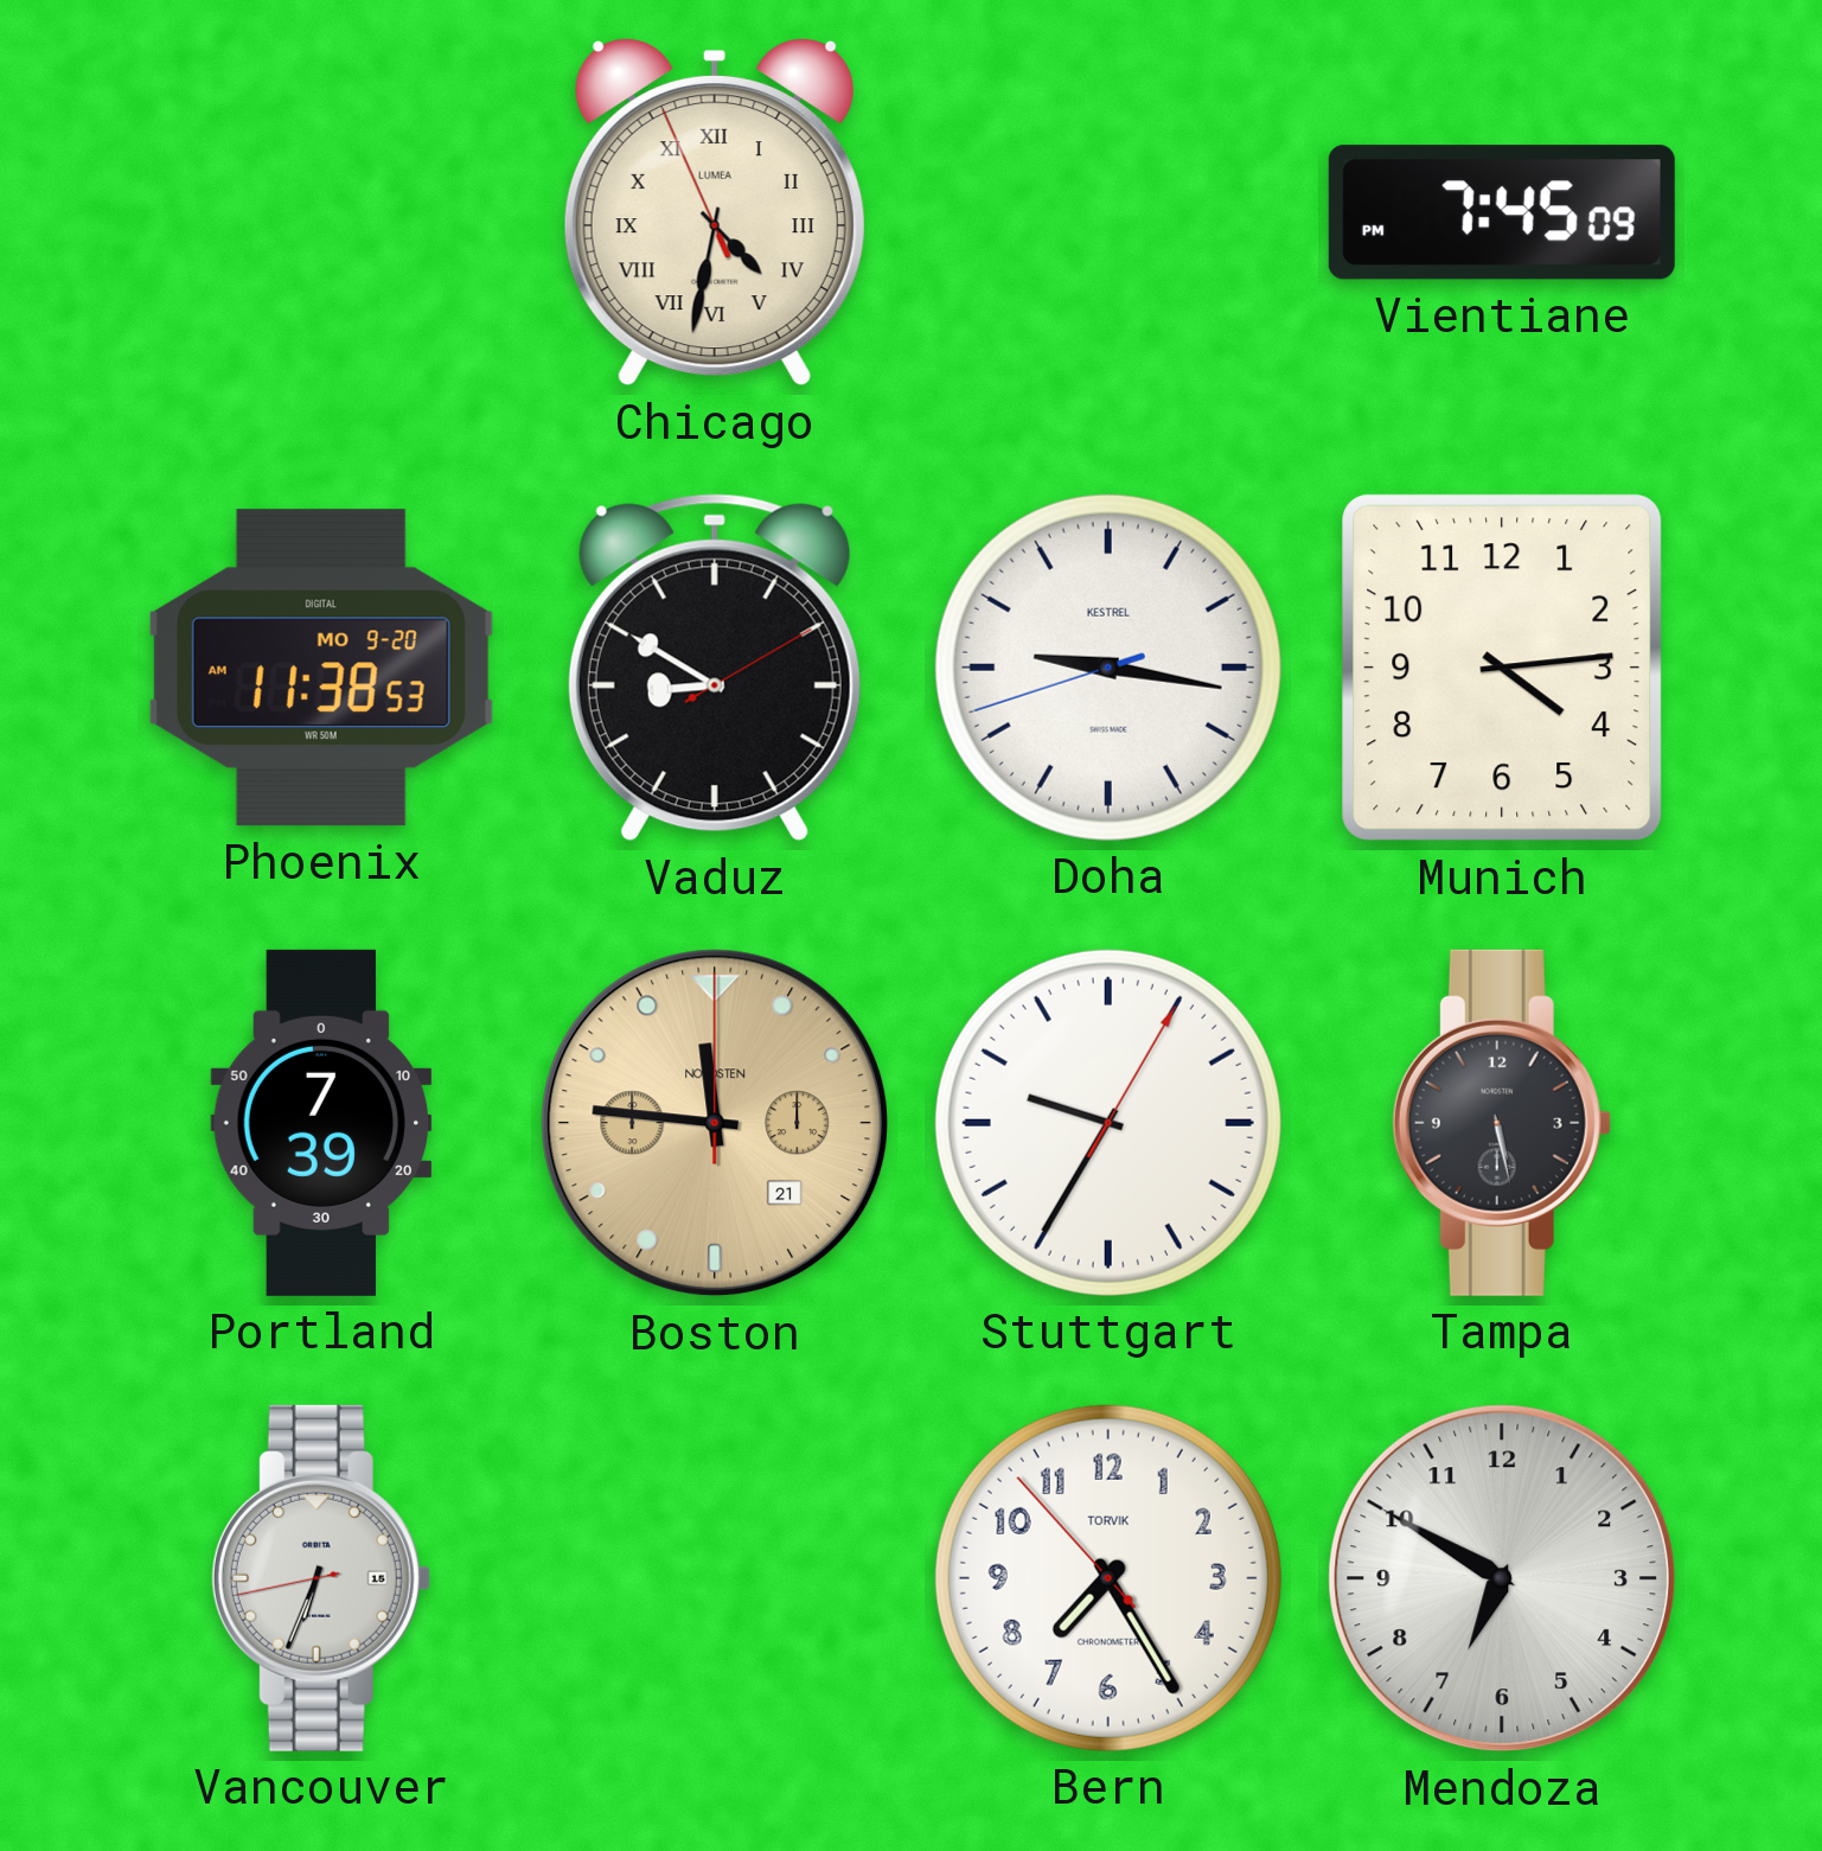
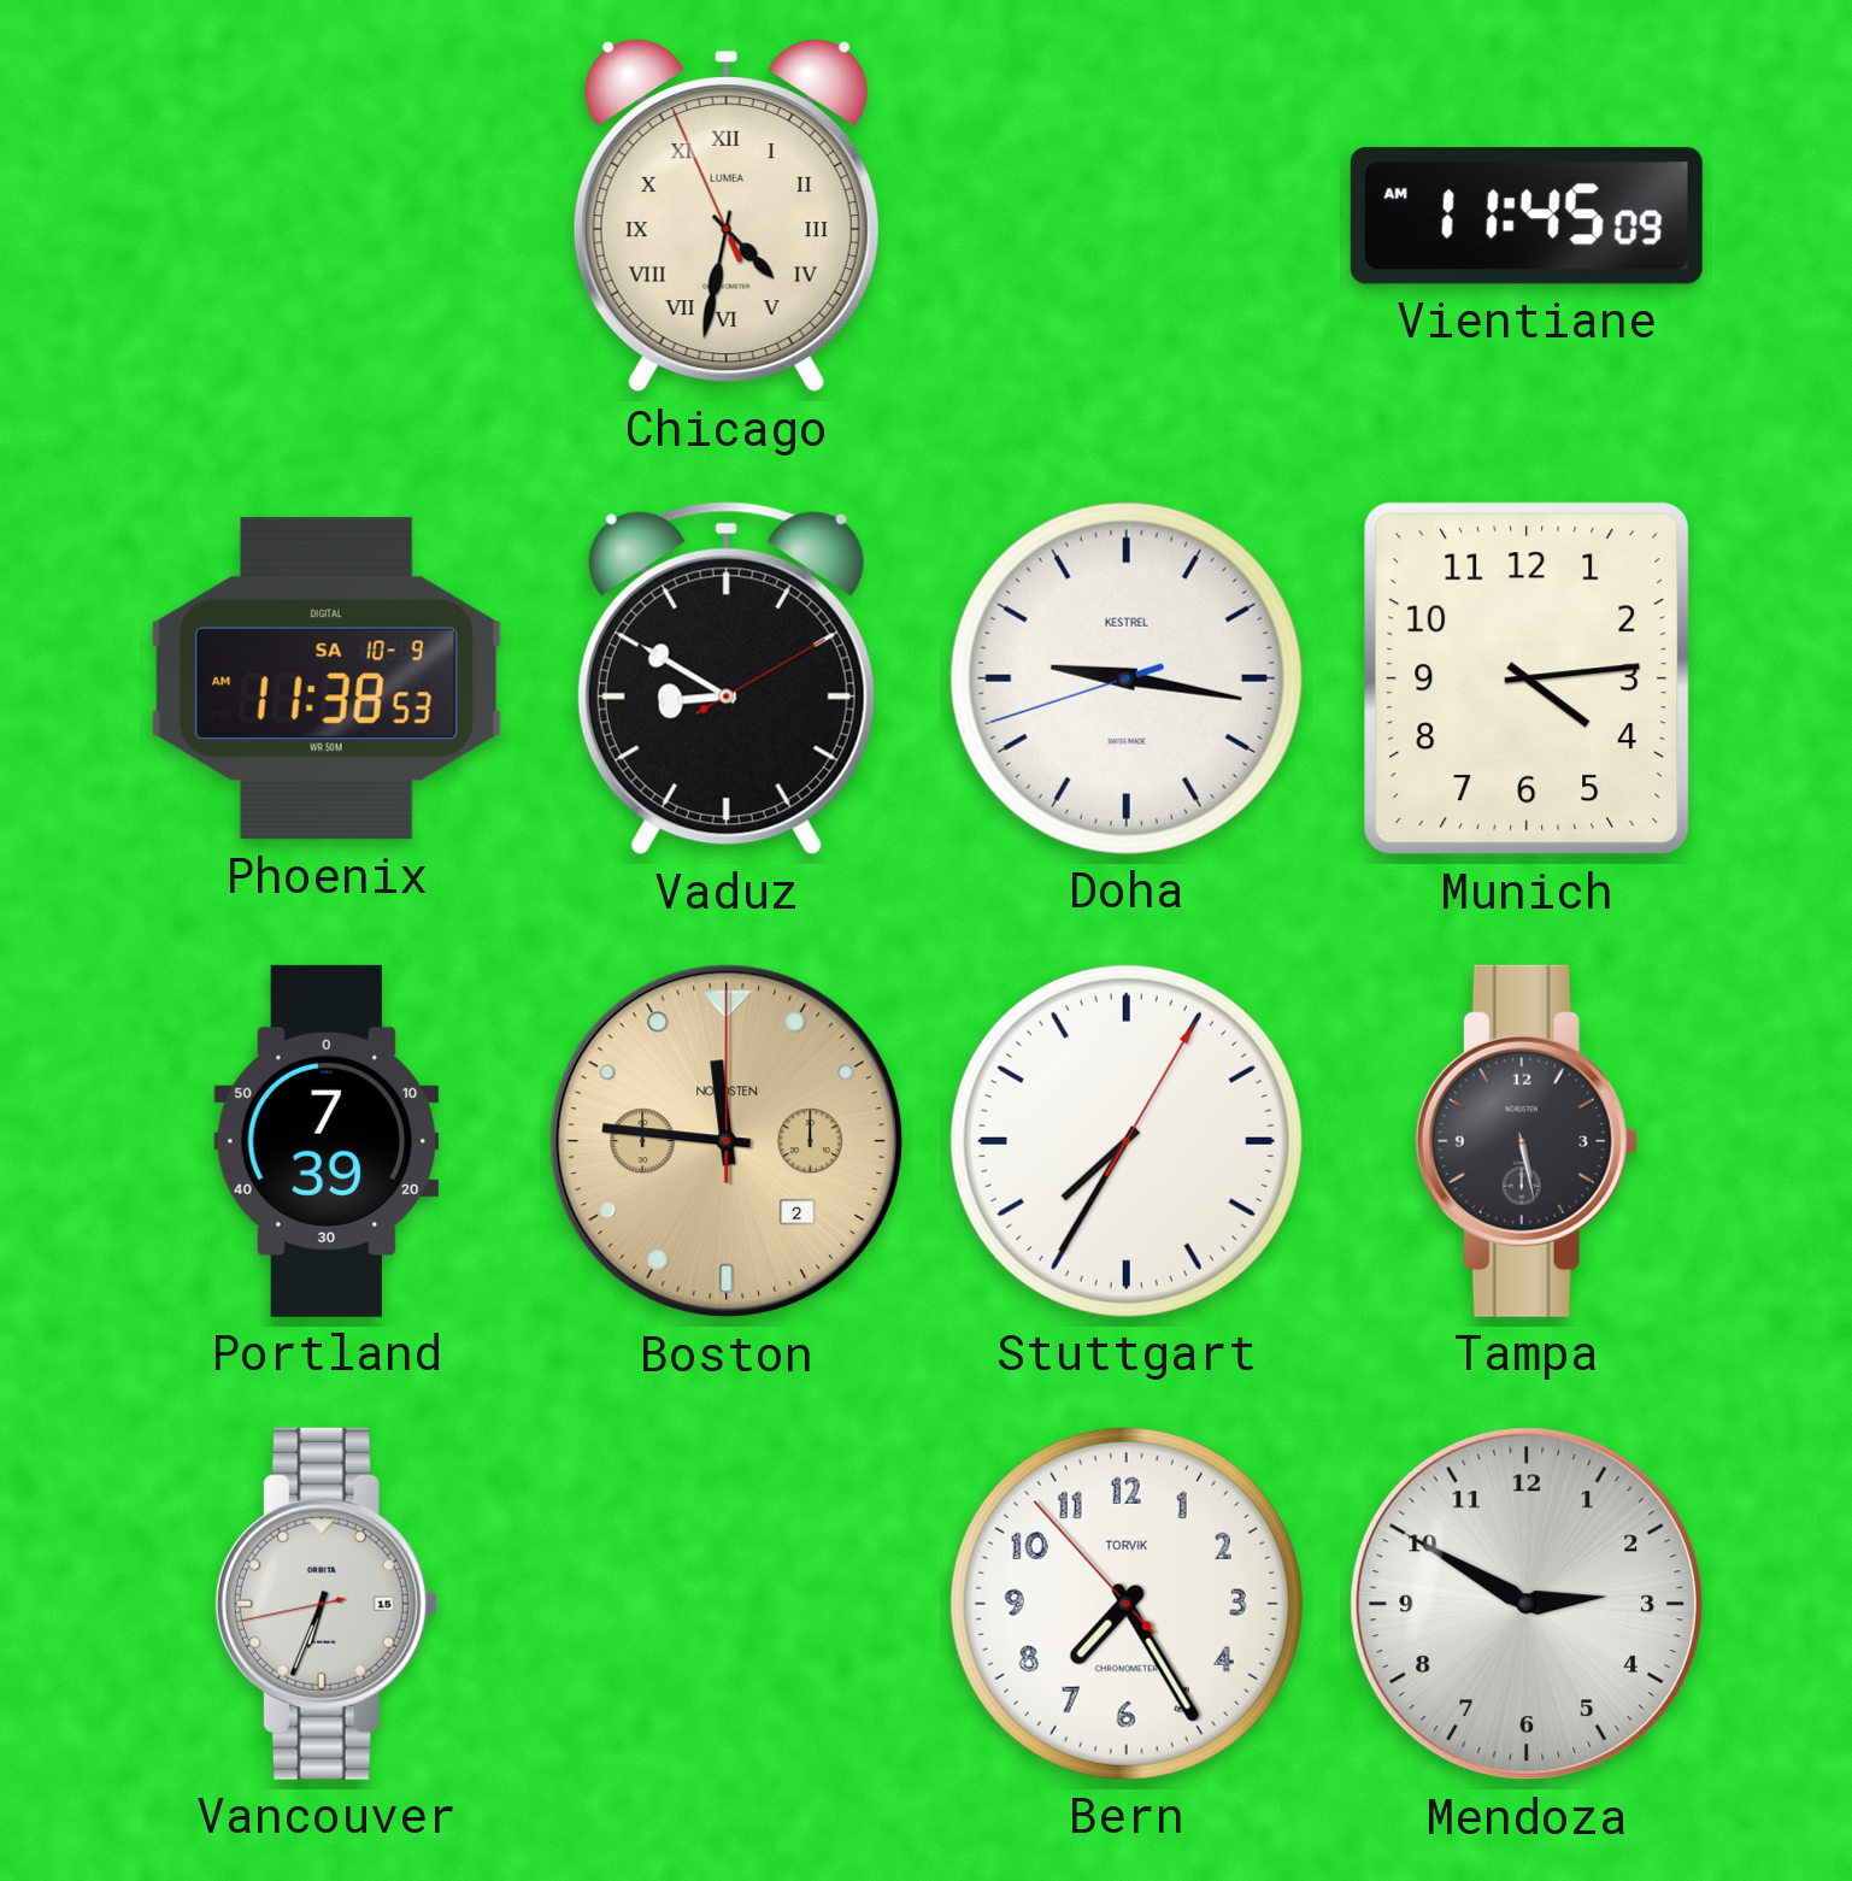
Vientiane: 7:45 -> 11:45 (1527, 216)
Phoenix date: MO 9-20 -> SA 10-9 (327, 678)
Boston date: 21 -> 2 (727, 1141)
Stuttgart: 9:35 -> 7:35 (1127, 1141)
Mendoza: 6:50 -> 2:50 (1527, 1604)
